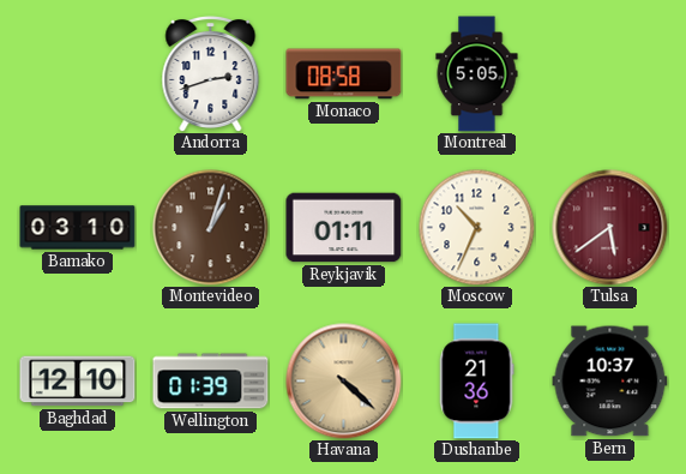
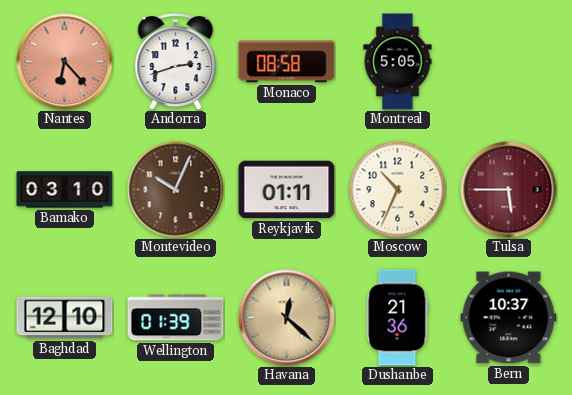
Nantes: none -> 6:23 (65, 62)
Montevideo: 1:03 -> 10:04 (176, 190)
Tulsa: 5:39 -> 5:45 (509, 190)
Havana: 4:22 -> 12:22 (287, 318)
